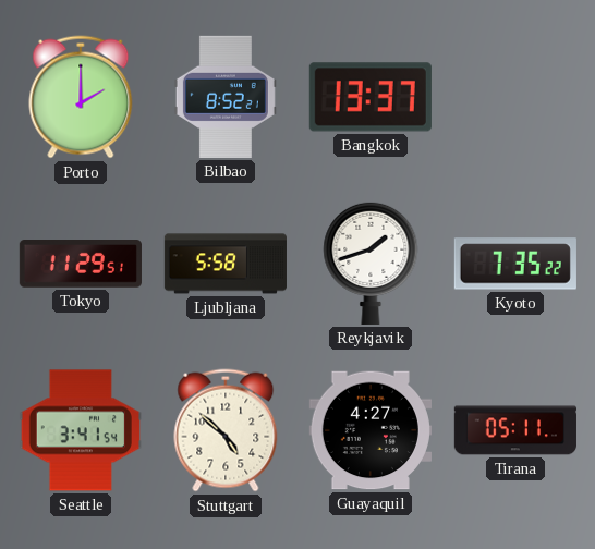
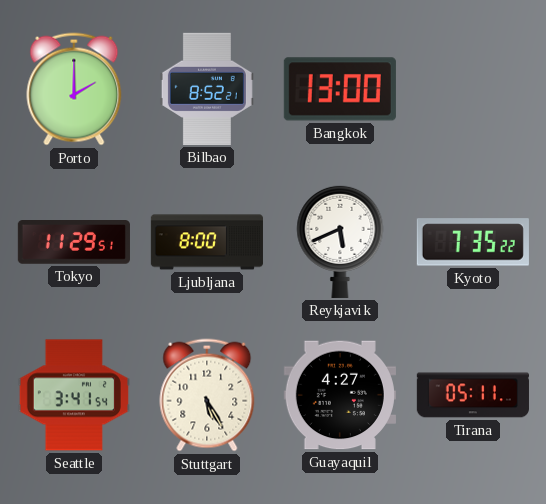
Bangkok: 13:37 -> 13:00 (340, 89)
Ljubljana: 5:58 -> 8:00 (207, 242)
Reykjavik: 1:42 -> 5:41 (340, 241)
Stuttgart: 4:52 -> 5:25 (207, 395)
